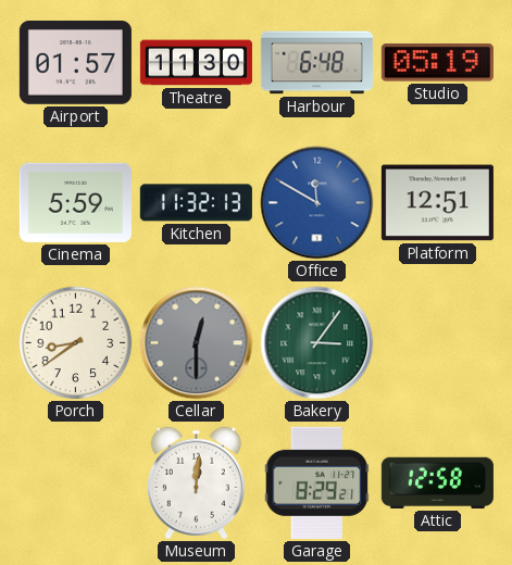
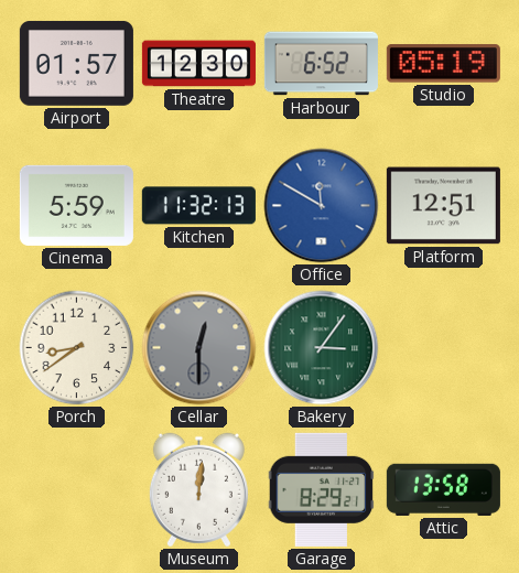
Theatre: 11:30 -> 12:30 (198, 64)
Harbour: 6:48 -> 6:52 (321, 64)
Attic: 12:58 -> 13:58 (443, 489)
